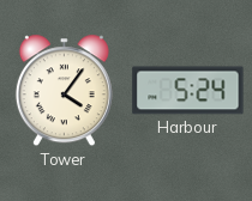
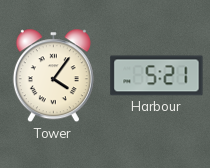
Harbour: 5:24 -> 5:21 (157, 76)
